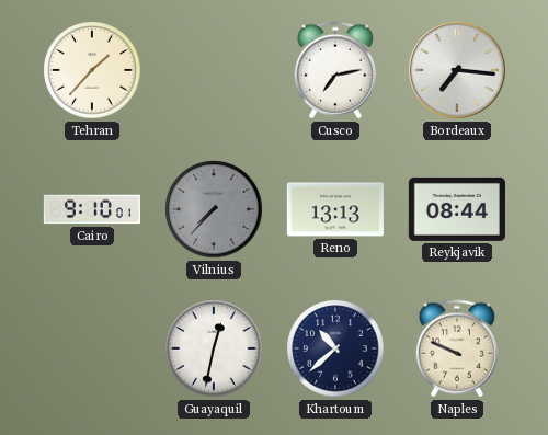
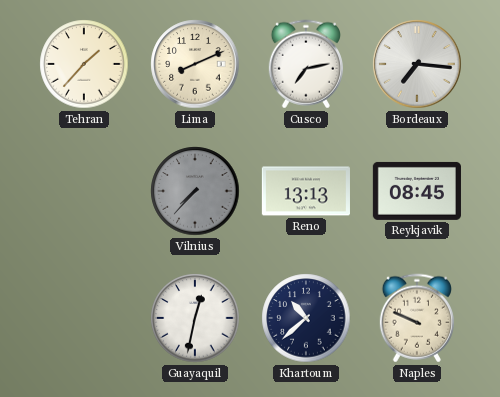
Lima: none -> 8:11 (195, 64)
Cairo: 9:10 -> none (92, 209)
Reykjavik: 08:44 -> 08:45 (417, 191)
